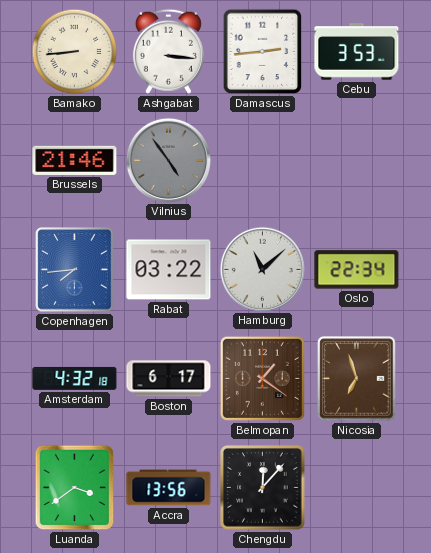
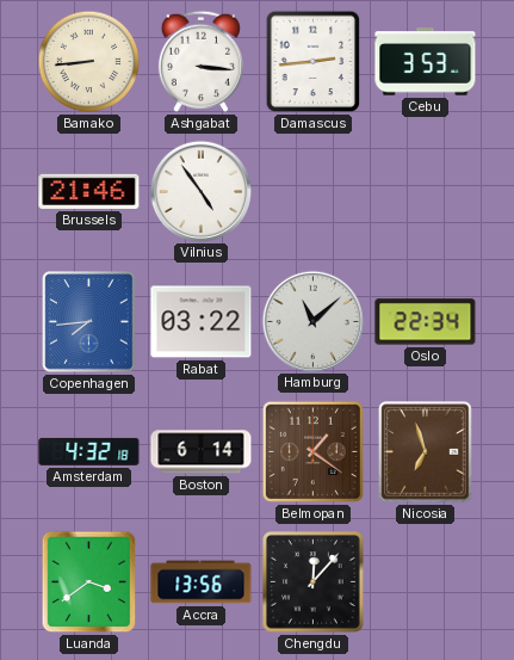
Vilnius dial: grey -> white (200, 191)
Boston: 6:17 -> 6:14 (202, 452)
